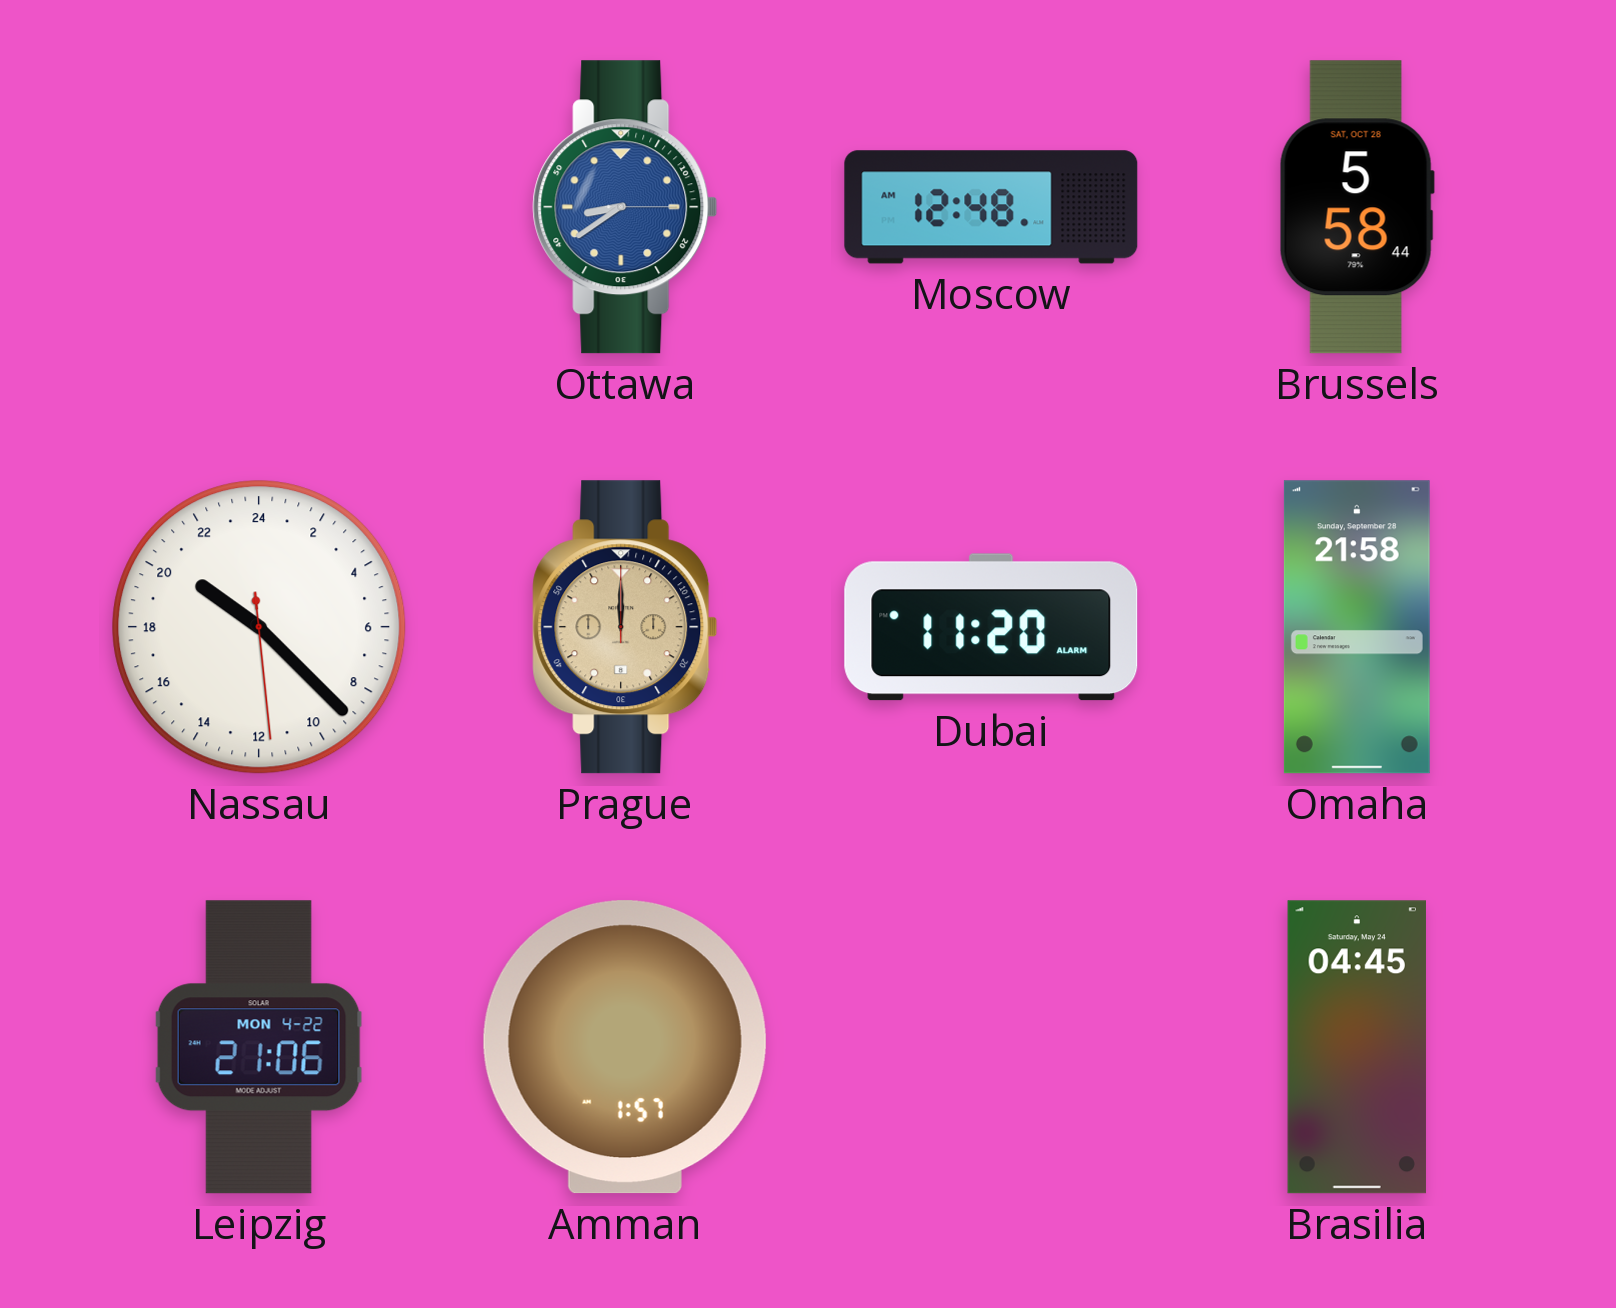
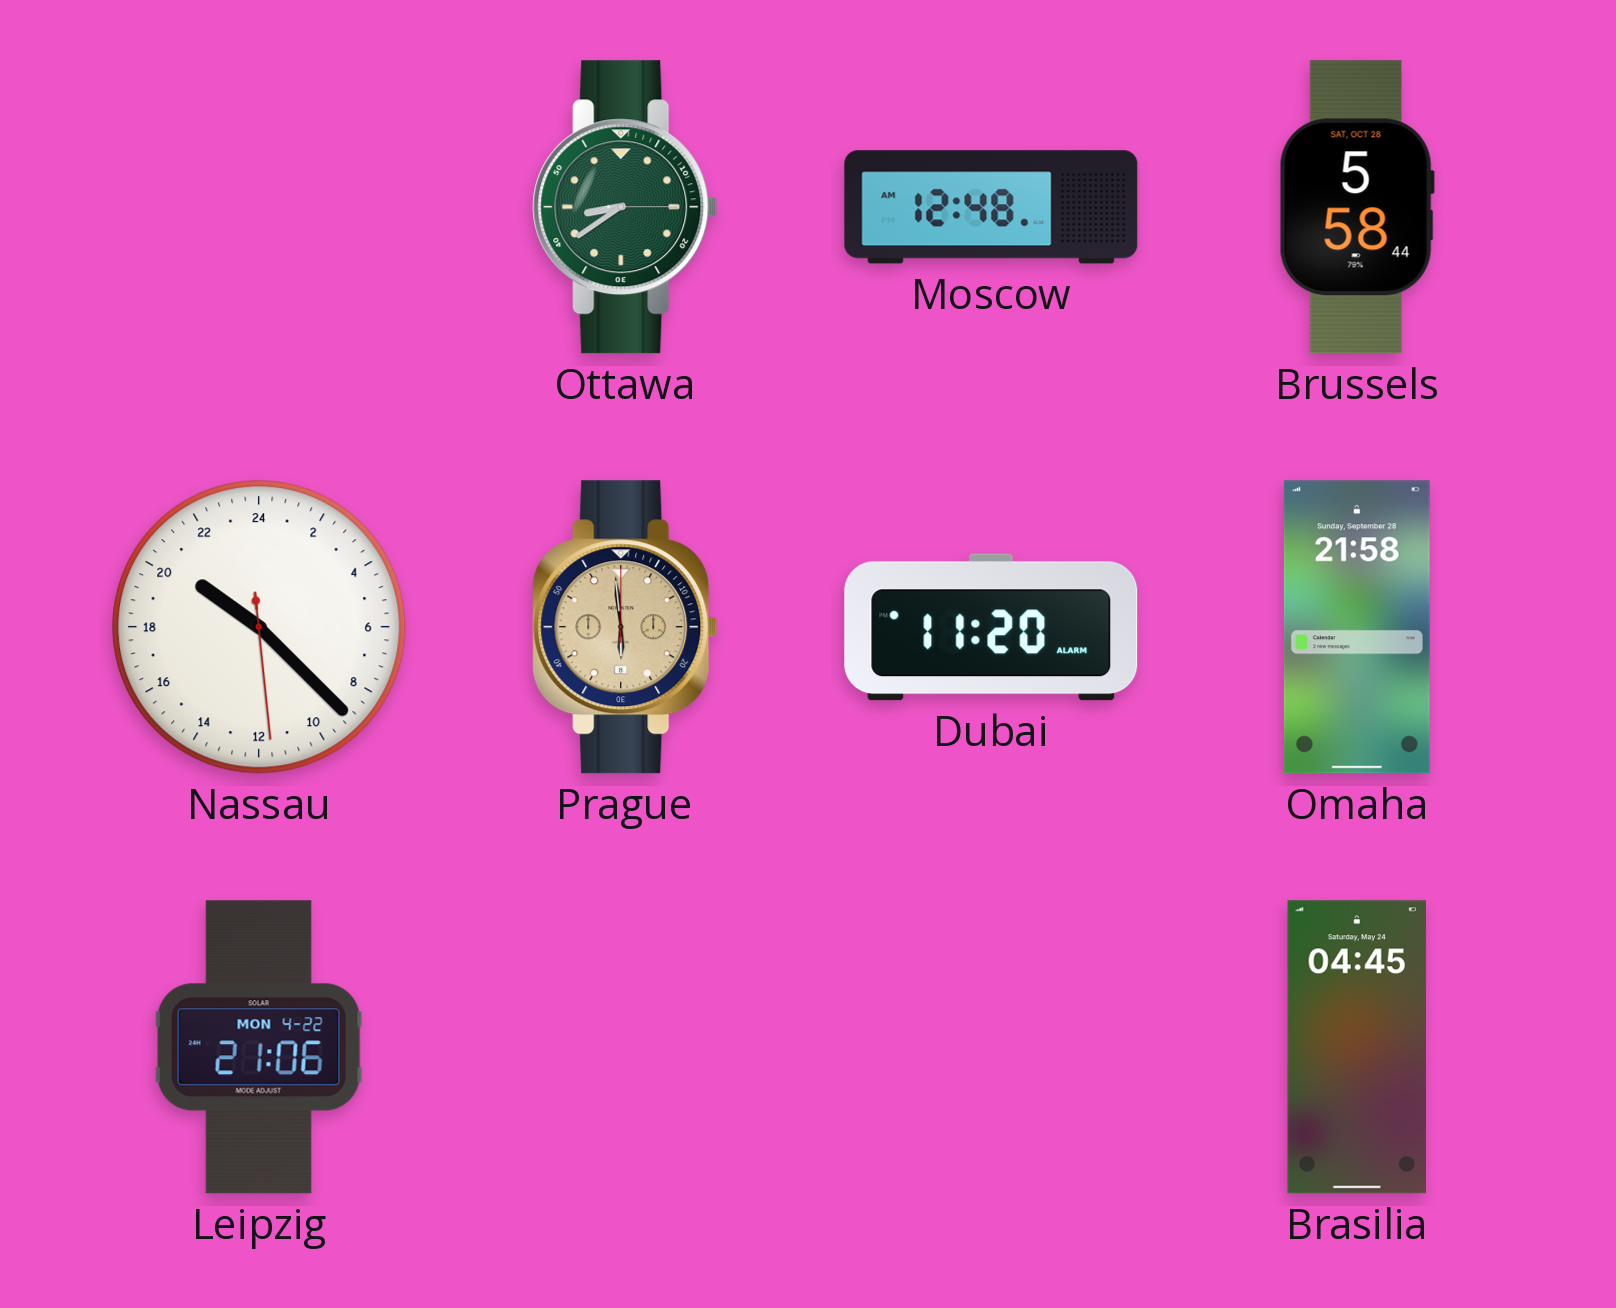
Ottawa dial: blue -> green (625, 207)
Prague: 12:00 -> 5:59 (625, 627)
Amman: 1:57 -> none (625, 1047)
